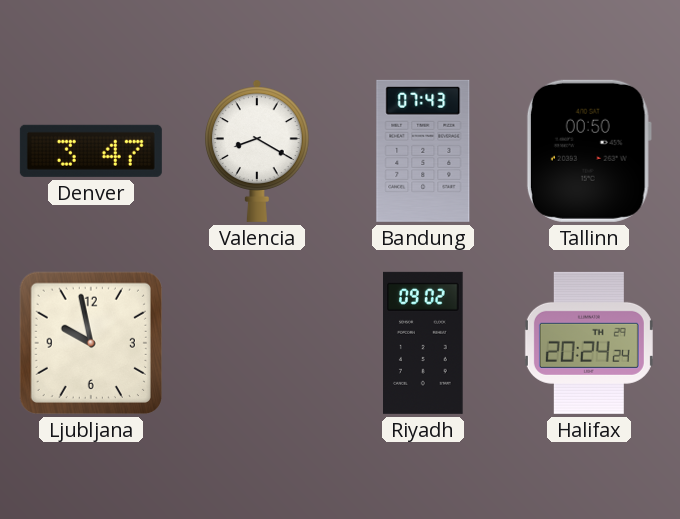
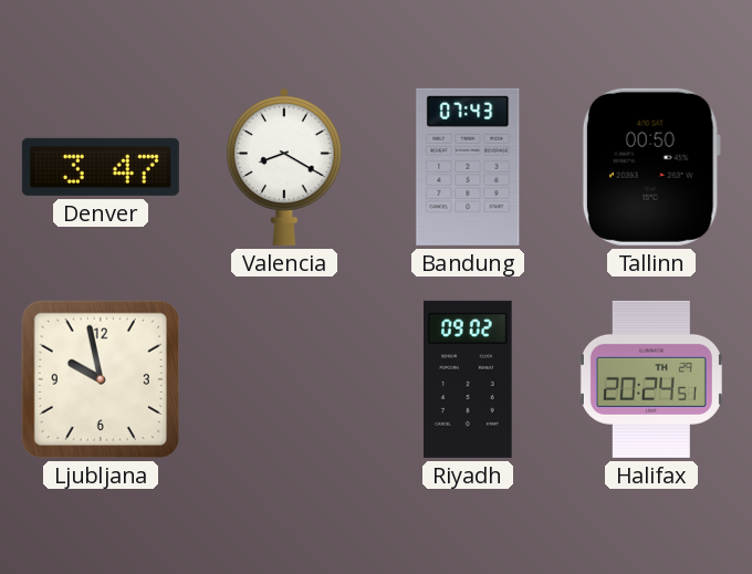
Halifax: 20:24:24 -> 20:24:51 (651, 379)
